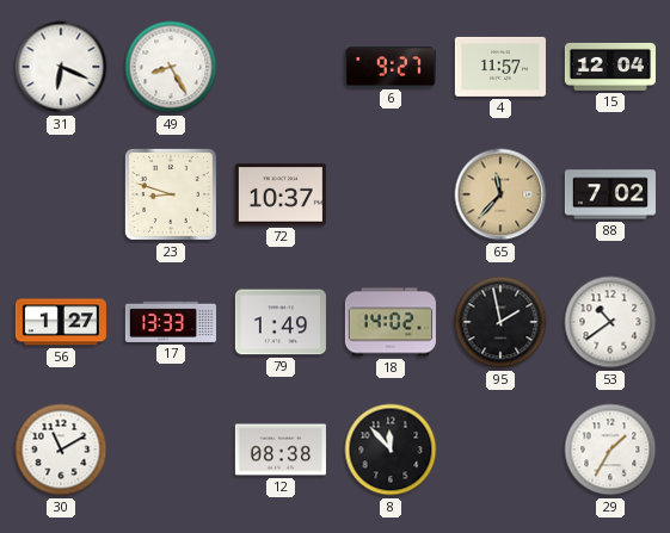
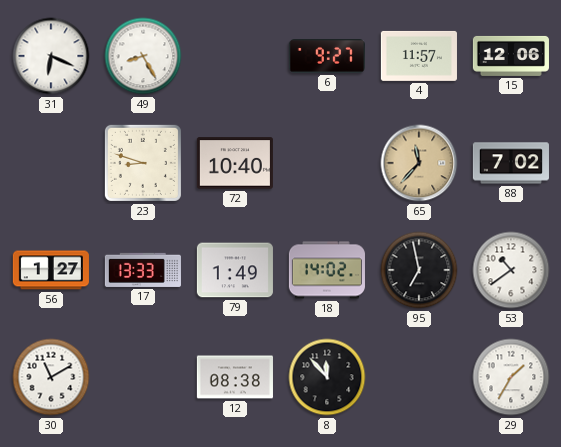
15: 12:04 -> 12:06 (511, 56)
72: 10:37 -> 10:40 (235, 163)
95: 1:58 -> 6:58 (419, 270)
